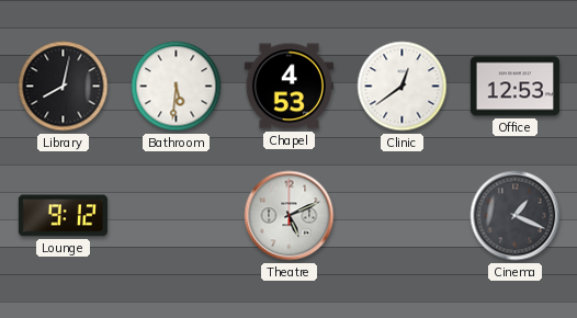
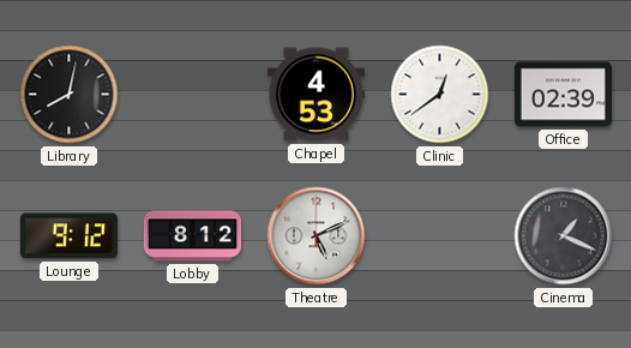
Bathroom: 5:31 -> none (177, 87)
Office: 12:53 -> 02:39 (563, 95)
Lobby: none -> 8:12 (192, 236)
